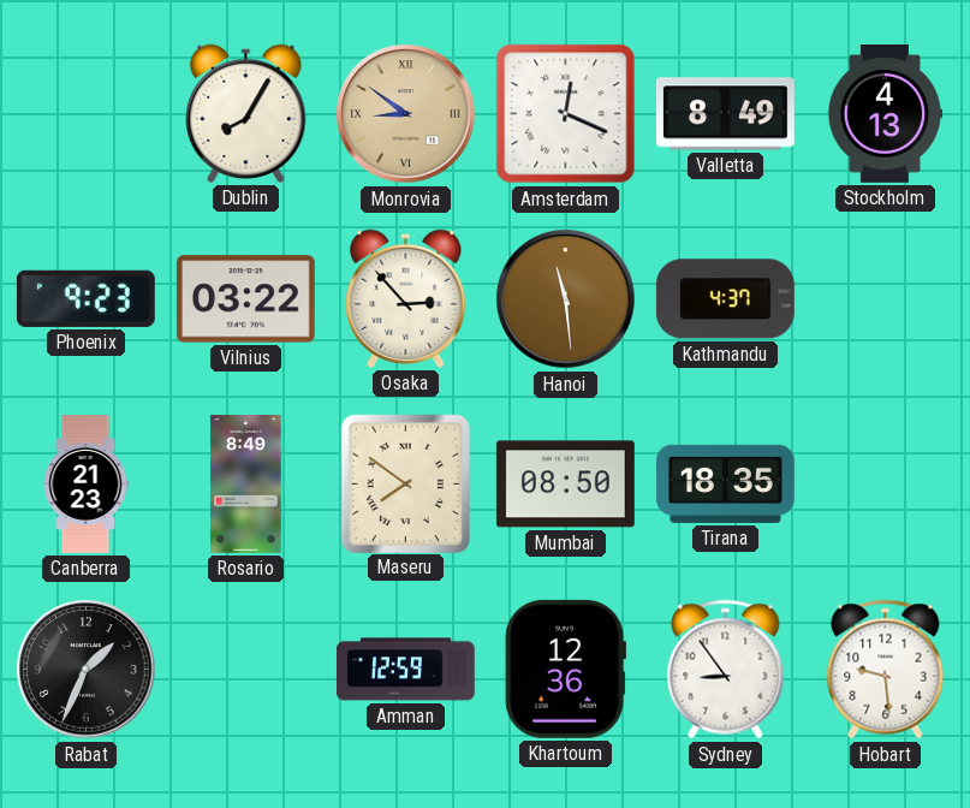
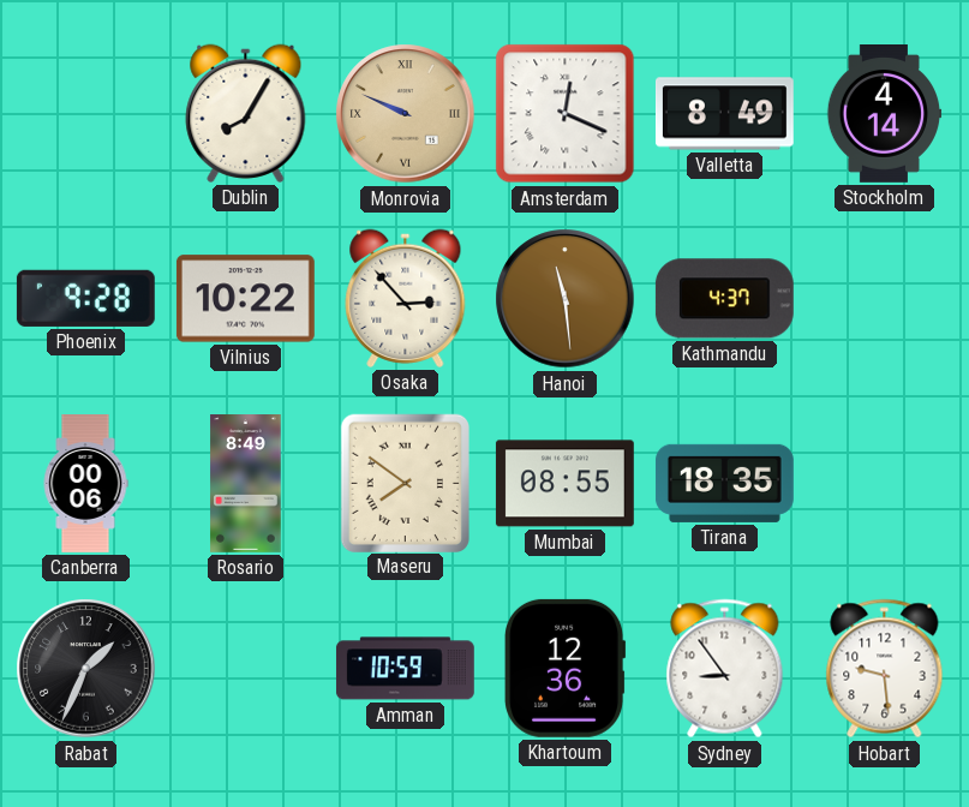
Monrovia: 8:51 -> 9:49 (406, 114)
Stockholm: 4:13 -> 4:14 (884, 114)
Phoenix: 9:23 -> 9:28 (85, 298)
Vilnius: 03:22 -> 10:22 (245, 299)
Canberra: 21:23 -> 00:06 (85, 484)
Mumbai: 08:50 -> 08:55 (564, 484)
Amman: 12:59 -> 10:59 (405, 669)
